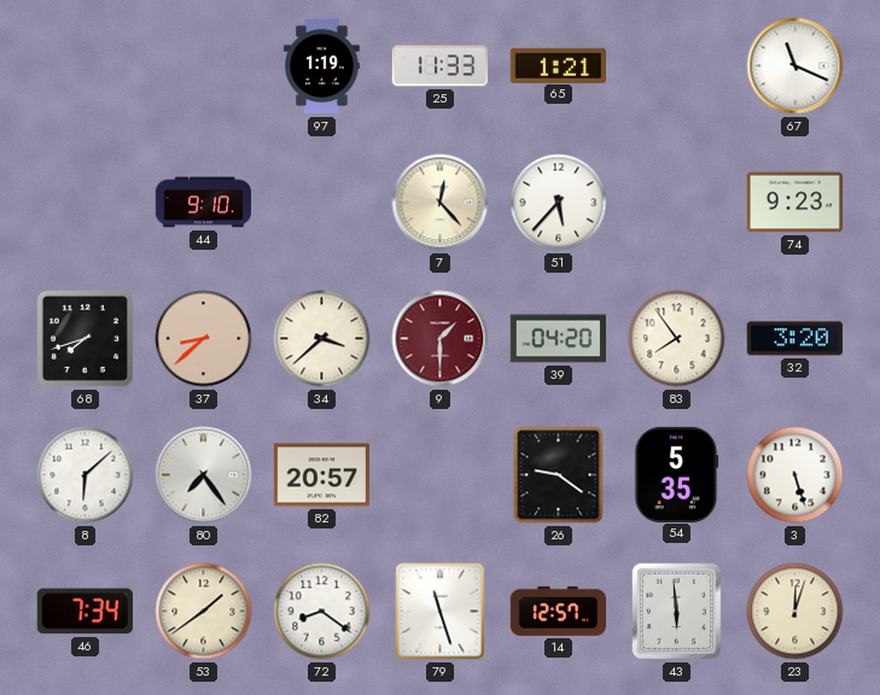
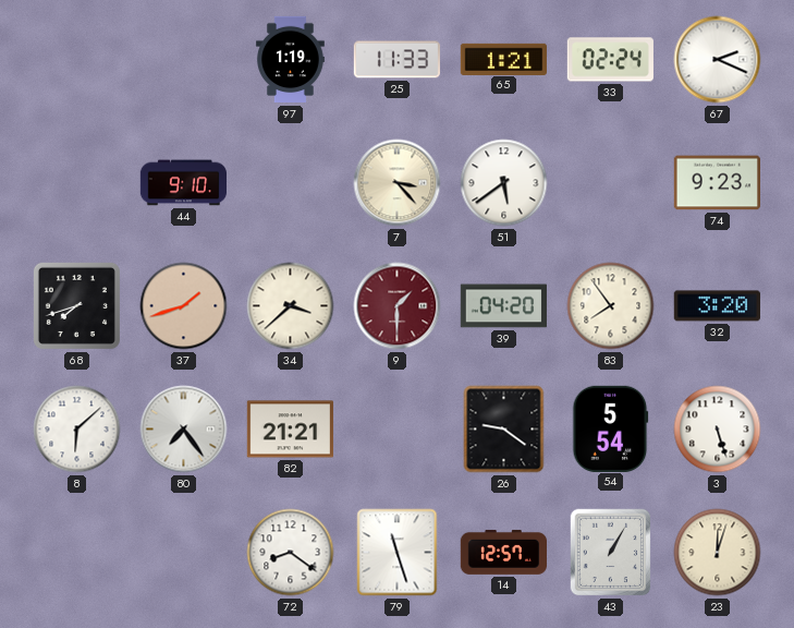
33: none -> 02:24 (610, 60)
67: 11:19 -> 2:19 (718, 60)
7: 12:23 -> 3:23 (398, 183)
51: 5:37 -> 5:39 (504, 183)
37: 8:38 -> 1:42 (184, 306)
82: 20:57 -> 21:21 (290, 430)
54: 5:35 -> 5:54 (611, 428)
46: 7:34 -> none (84, 612)
53: 1:39 -> none (204, 612)
43: 5:59 -> 1:05 (611, 553)
